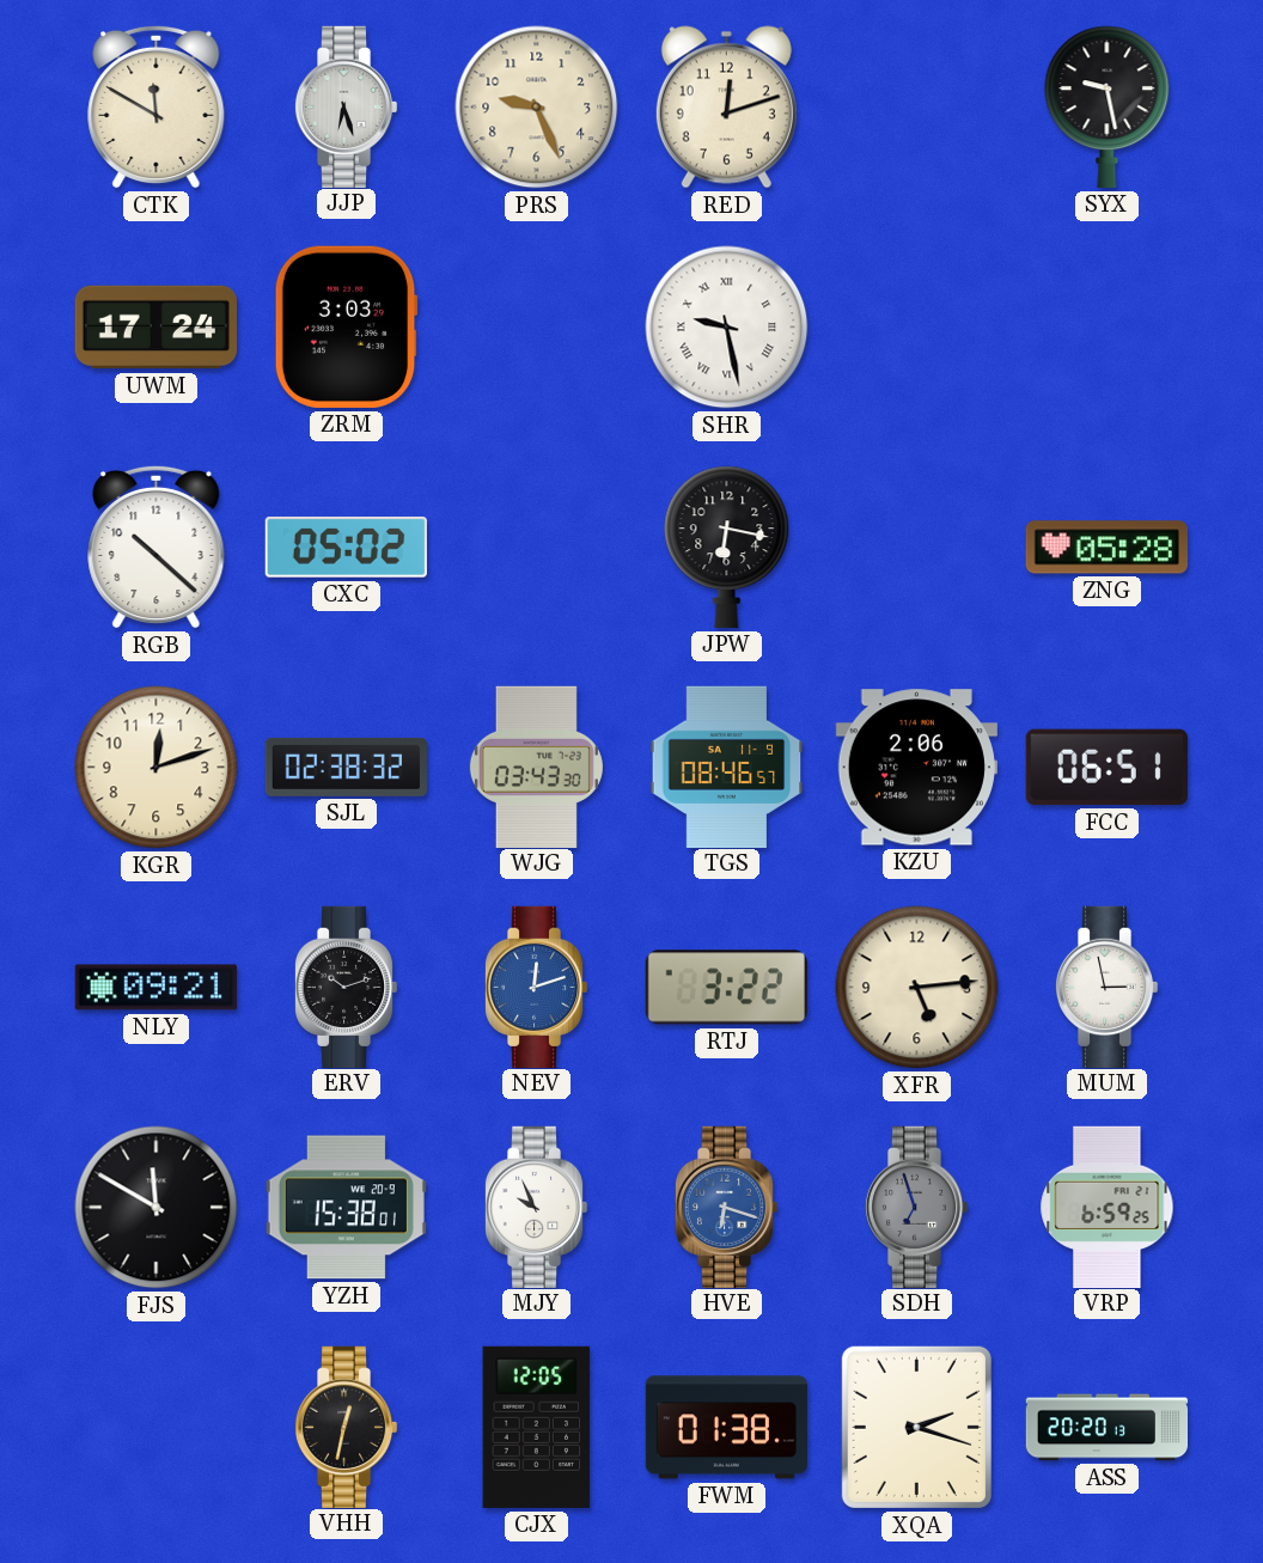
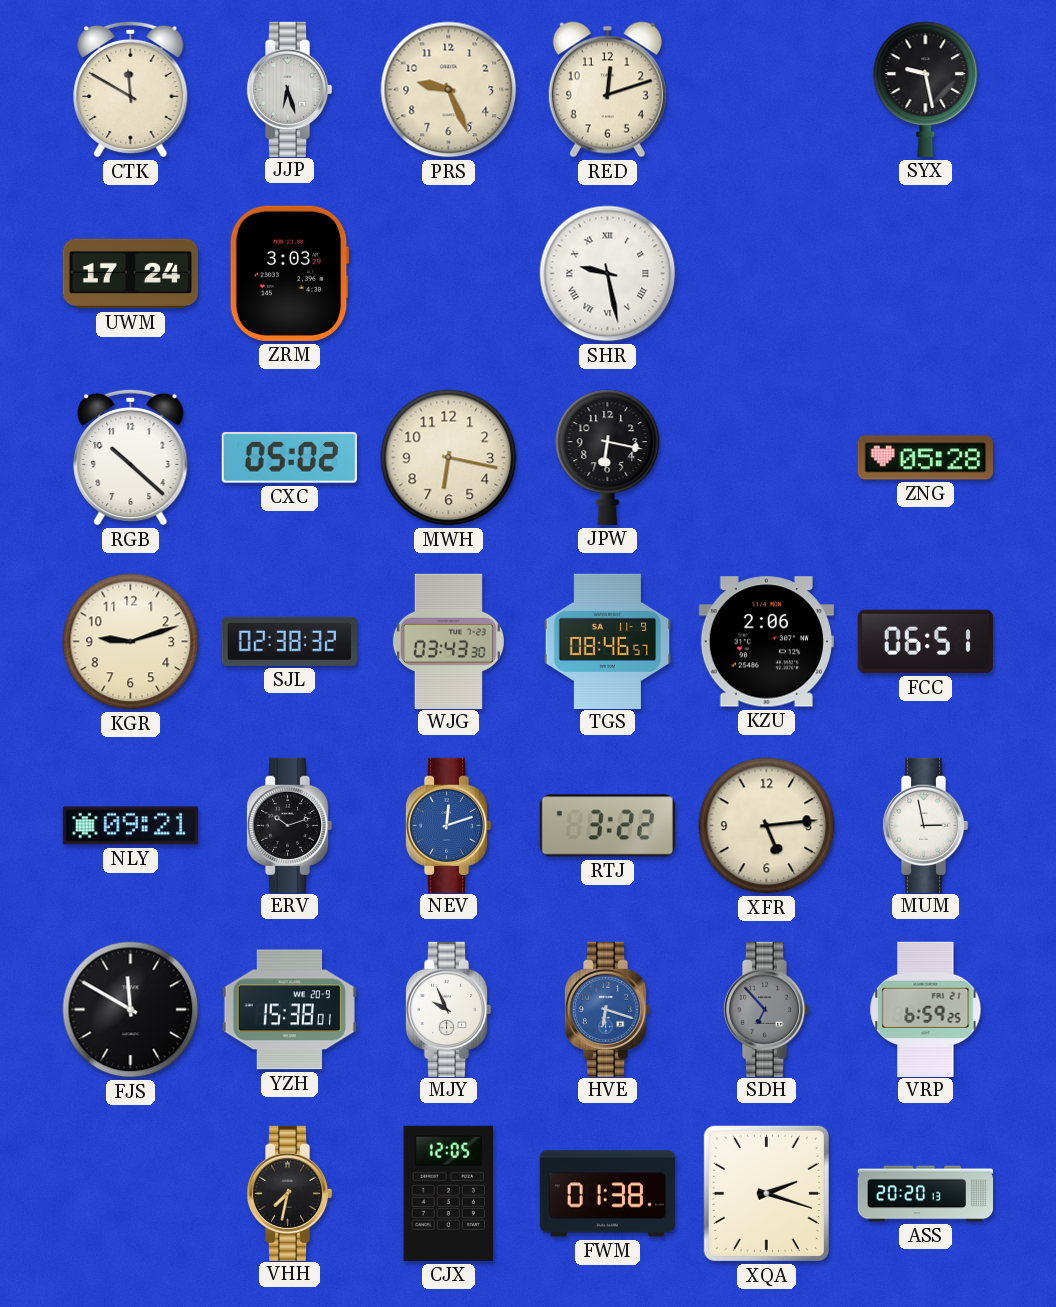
MWH: none -> 6:17 (449, 458)
KGR: 12:12 -> 9:12 (131, 642)
SDH: 6:57 -> 6:53 (766, 1009)
VHH: 12:32 -> 7:32 (289, 1193)
